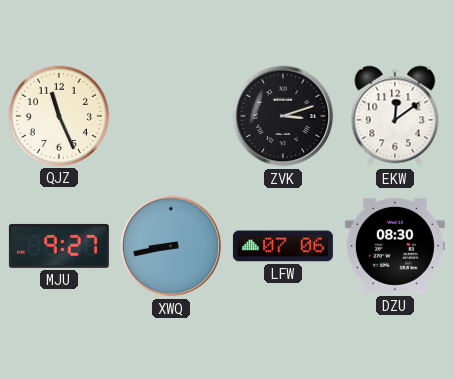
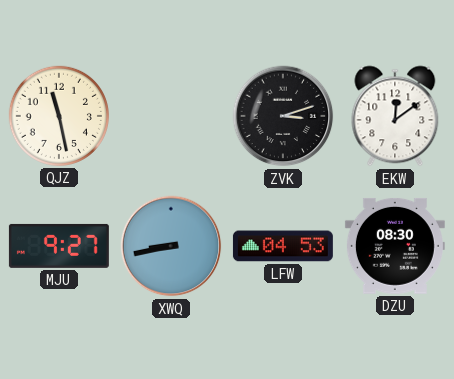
QJZ: 11:26 -> 11:28 (59, 116)
LFW: 07:06 -> 04:53 (283, 246)
